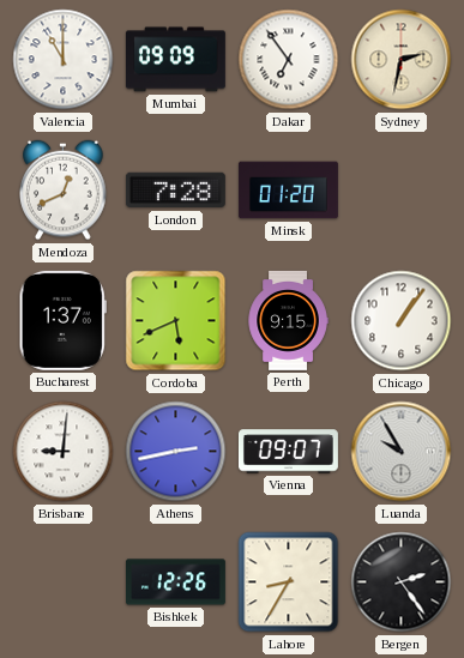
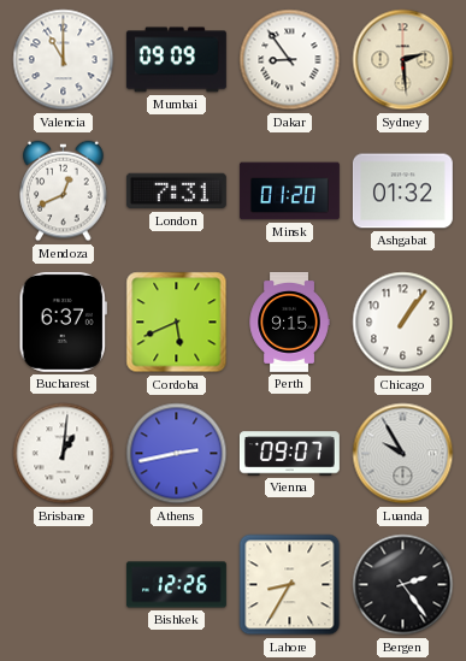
Dakar: 6:54 -> 8:54 (290, 60)
Sydney: 2:32 -> 2:29 (403, 60)
London: 7:28 -> 7:31 (176, 191)
Ashgabat: none -> 01:32 (402, 191)
Bucharest: 1:37 -> 6:37 (63, 321)
Brisbane: 9:01 -> 1:01 (64, 454)
